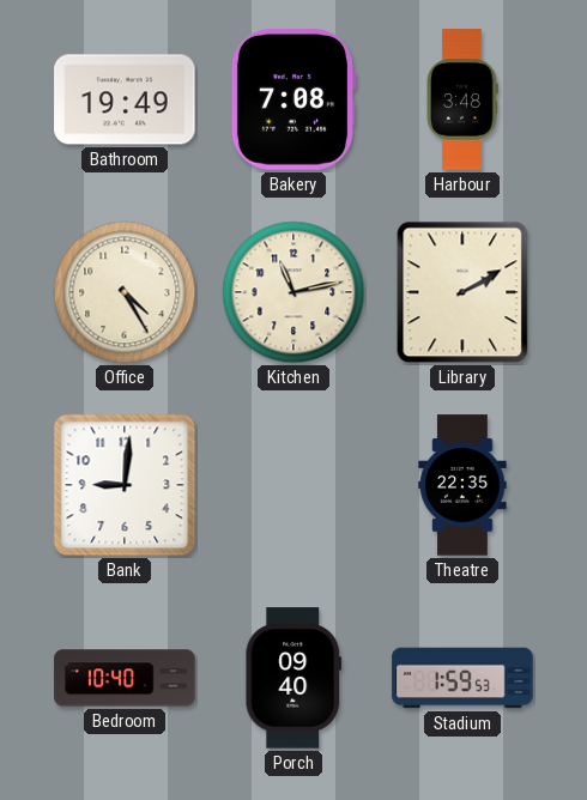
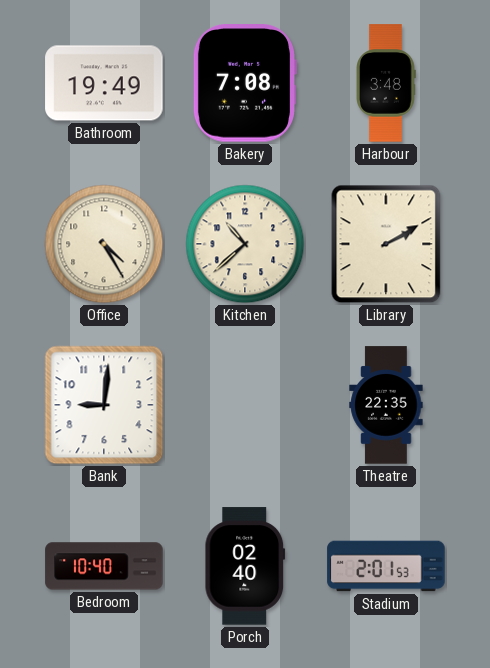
Kitchen: 11:13 -> 10:38 (245, 244)
Porch: 09:40 -> 02:40 (245, 566)
Stadium: 1:59 -> 2:01 (386, 566)
